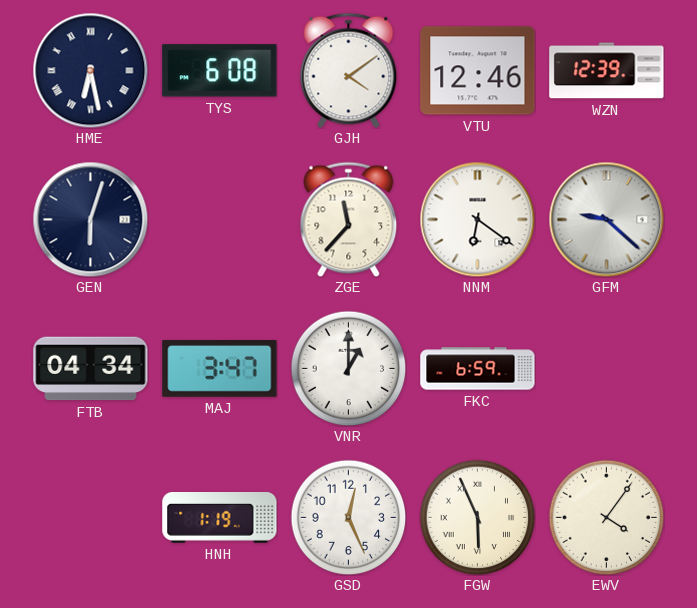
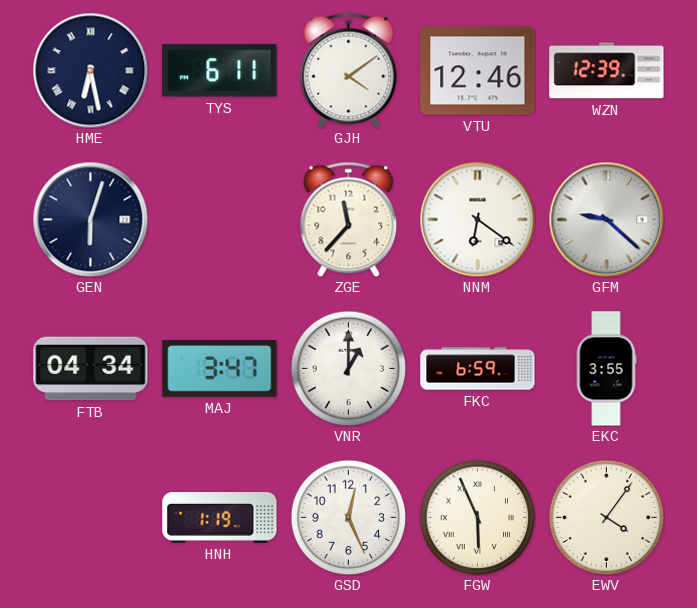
TYS: 6:08 -> 6:11 (220, 71)
EKC: none -> 3:55 (606, 369)
